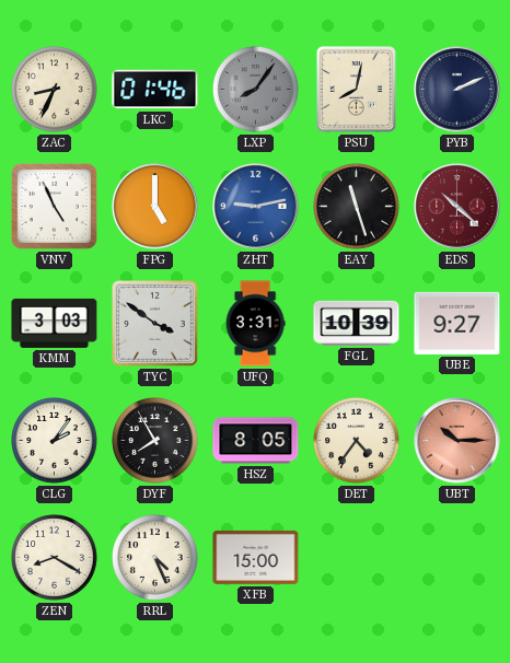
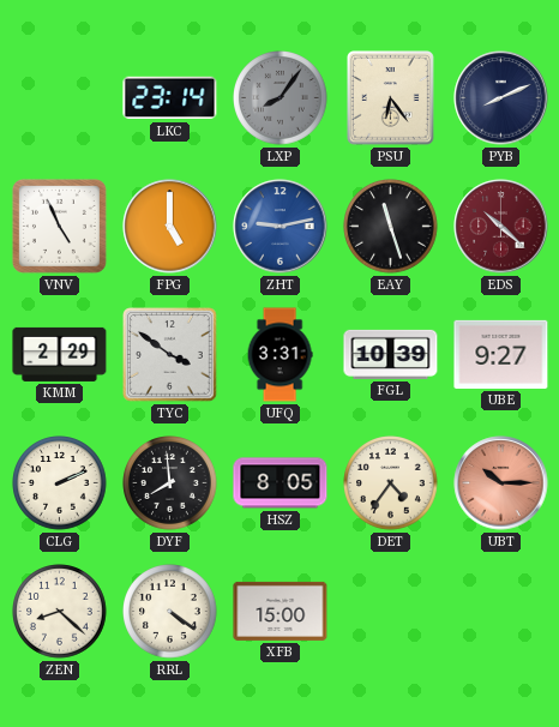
ZAC: 8:34 -> none (55, 90)
LKC: 01:46 -> 23:14 (170, 98)
PSU: 8:02 -> 6:24 (391, 98)
PYB: 2:11 -> 8:11 (501, 98)
KMM: 3:03 -> 2:29 (60, 354)
CLG: 2:06 -> 2:11 (60, 483)
DYF: 7:55 -> 7:59 (170, 483)
ZEN: 8:20 -> 8:22 (60, 612)
RRL: 4:26 -> 4:21 (170, 612)
